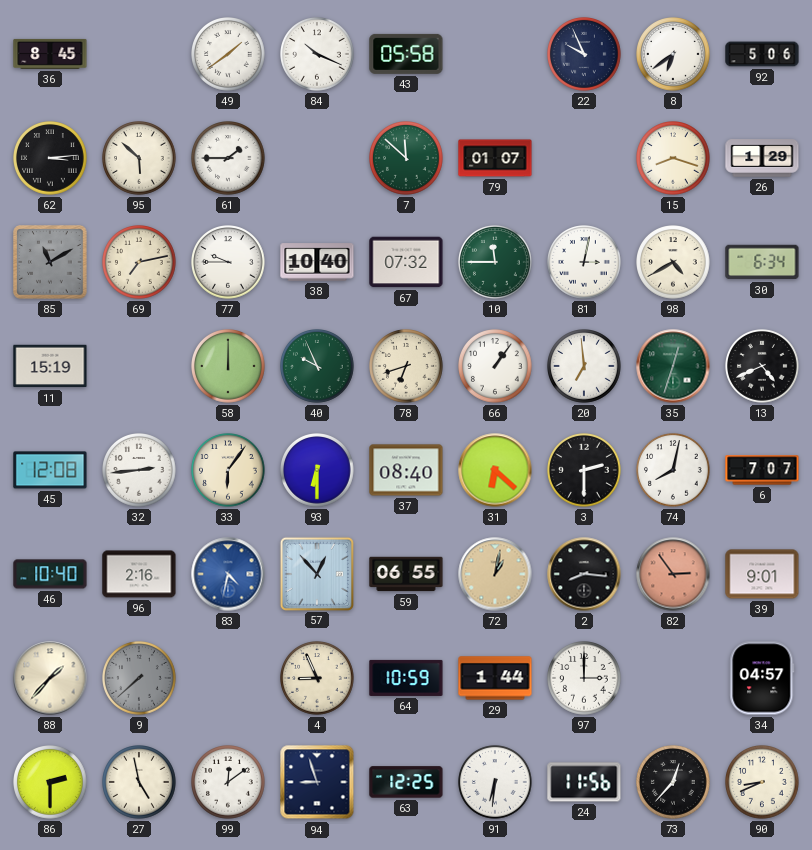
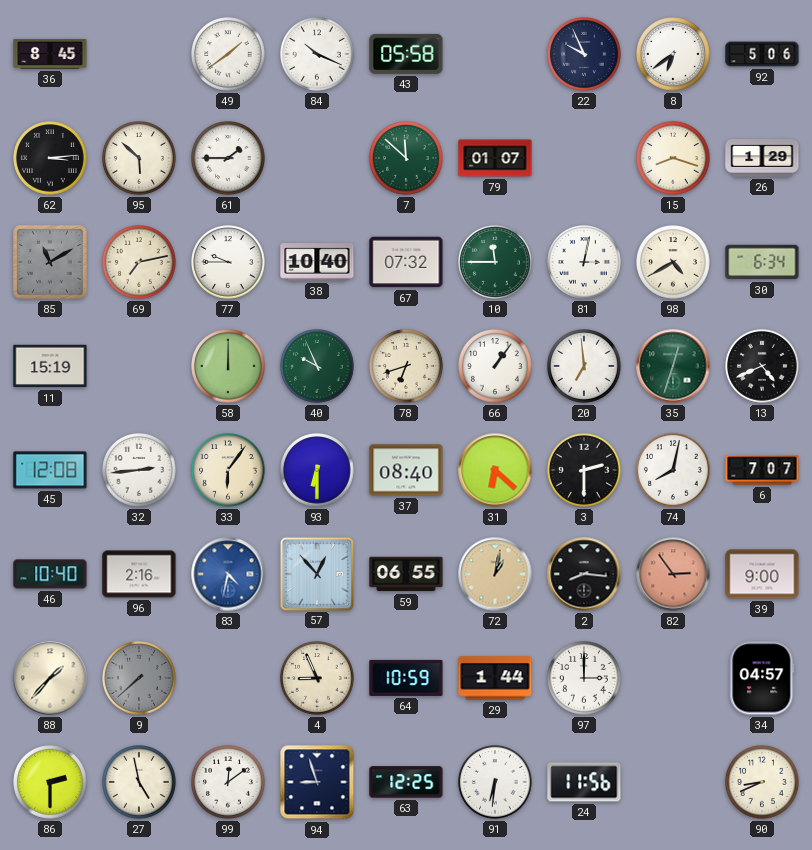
39: 9:01 -> 9:00 (762, 574)
73: 12:37 -> none (674, 783)
